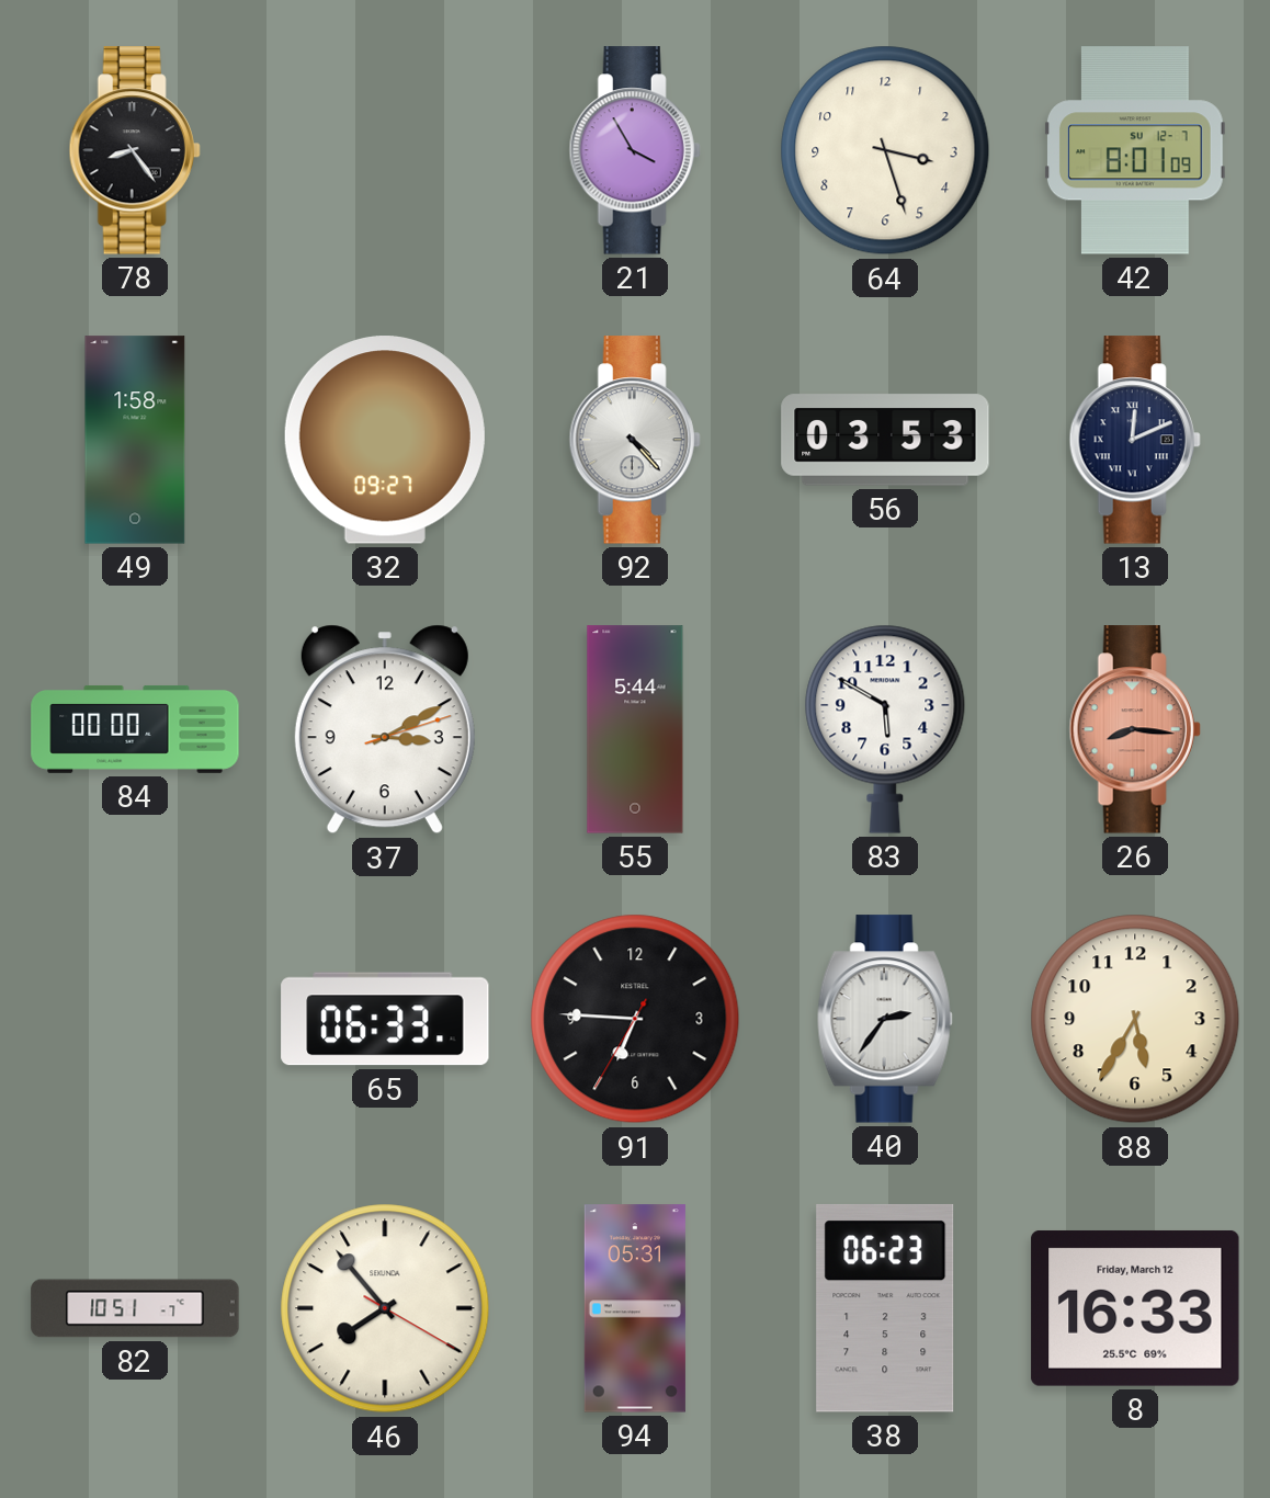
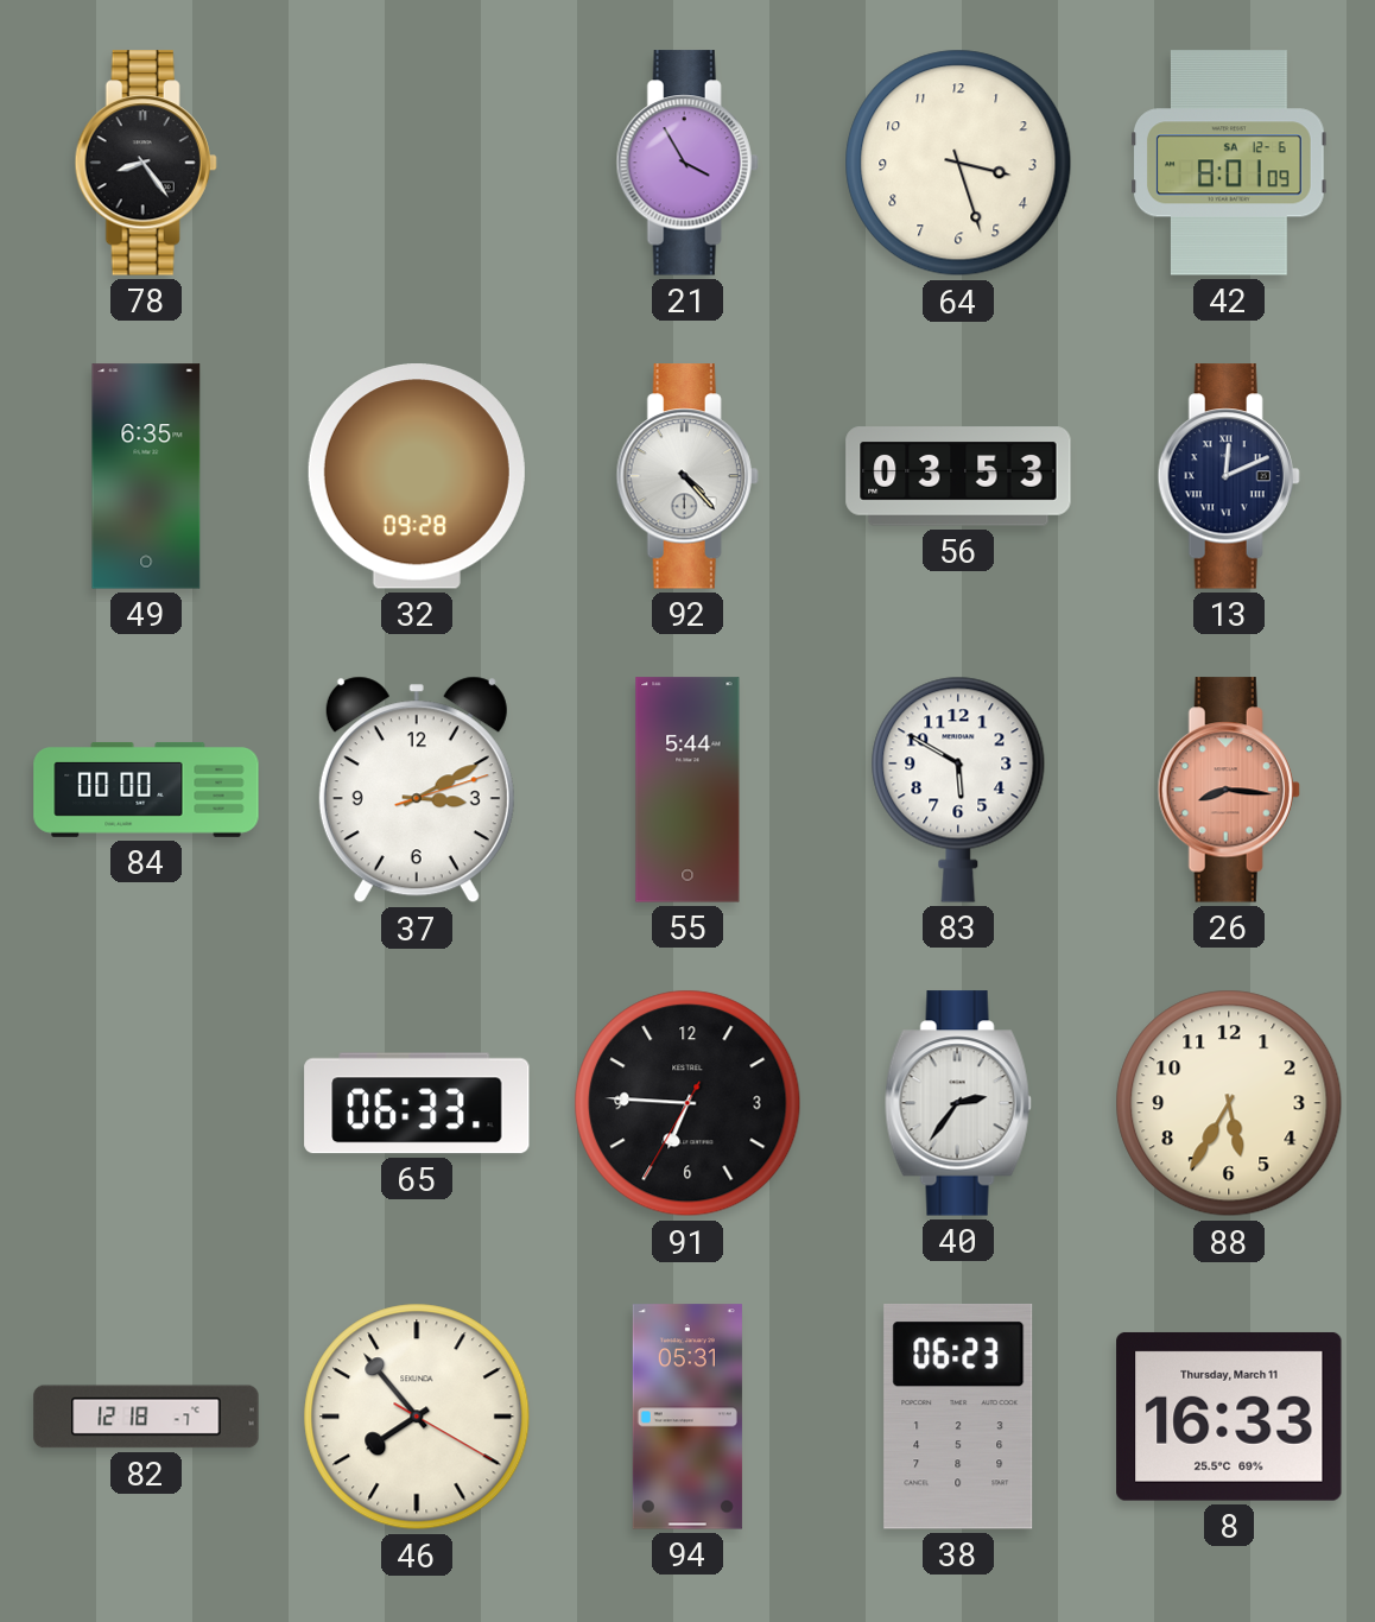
42 date: SU 12-7 -> SA 12-6 (1229, 163)
49: 1:58 -> 6:35 (146, 476)
32: 09:27 -> 09:28 (417, 476)
82: 10:51 -> 12:18 (146, 1417)
8 date: Friday, March 12 -> Thursday, March 11 (1229, 1417)
